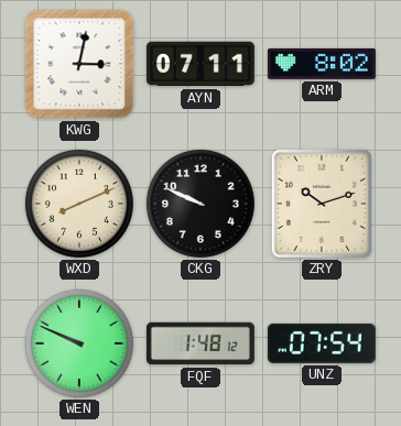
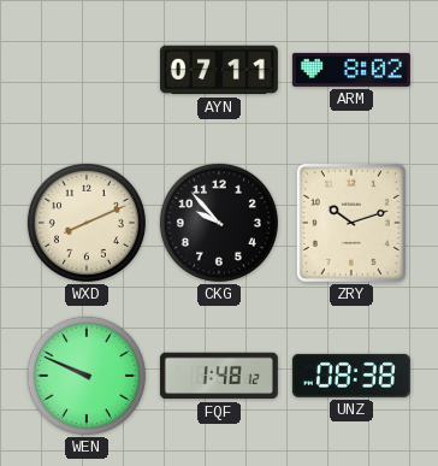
KWG: 3:02 -> none (79, 64)
CKG: 9:49 -> 9:53 (219, 223)
UNZ: 07:54 -> 08:38 (351, 376)
